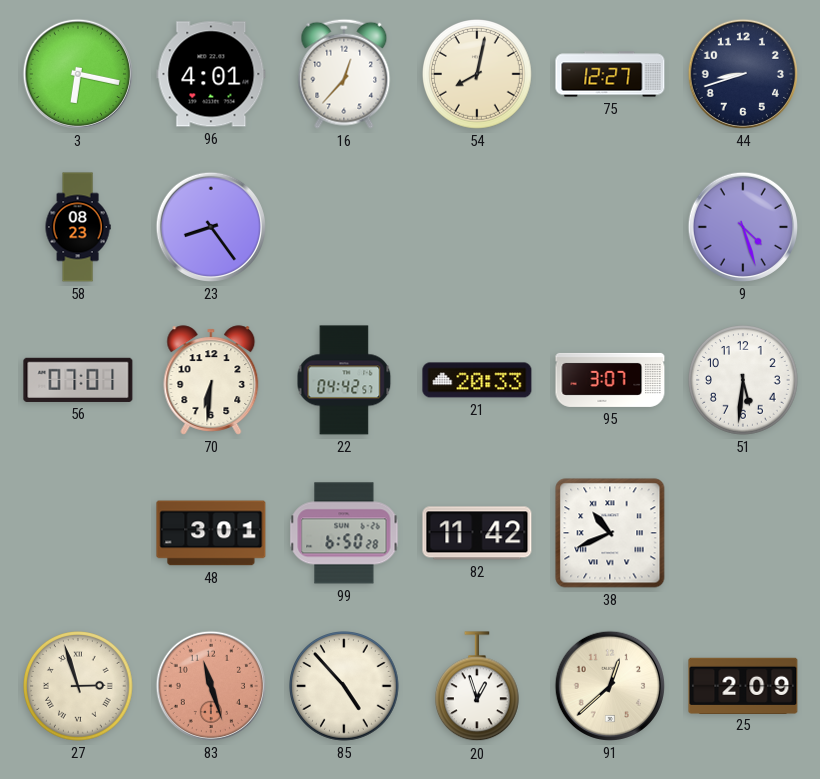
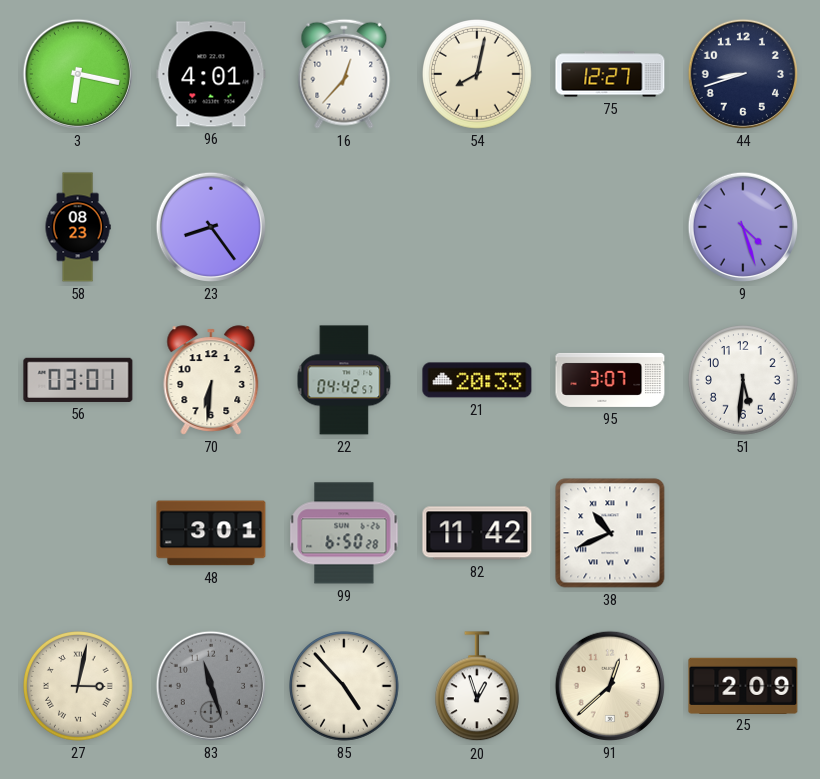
56: 07:01 -> 03:01 (78, 380)
27: 2:57 -> 3:02 (79, 687)
83 dial: salmon -> grey (211, 686)
